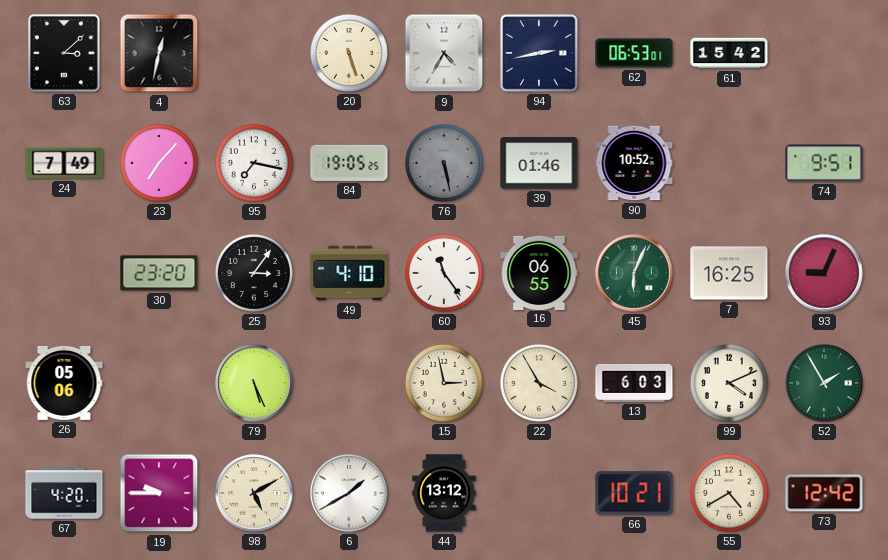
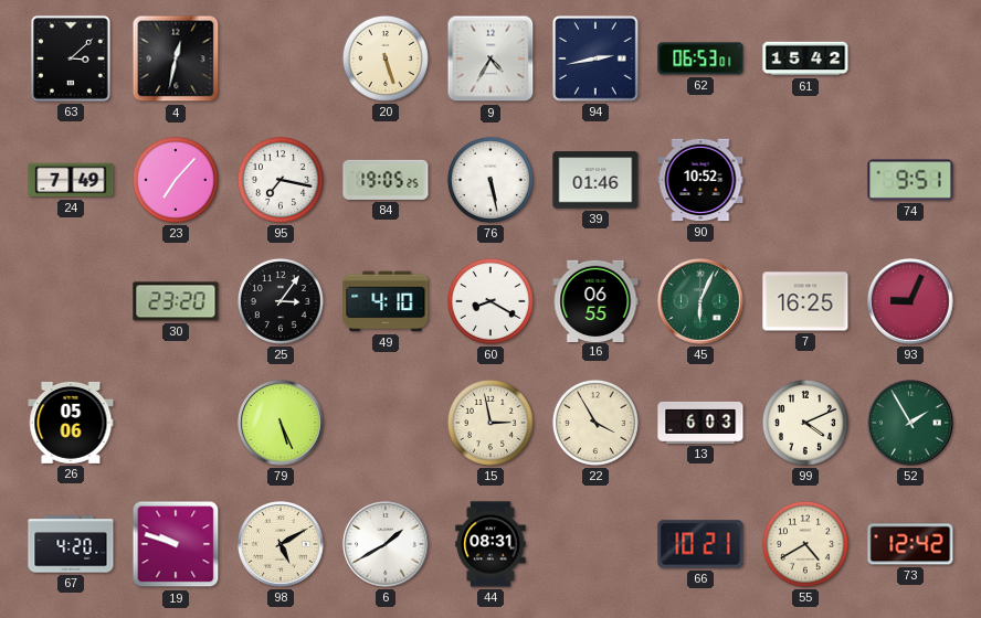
76 dial: grey -> white (491, 180)
60: 11:24 -> 8:20 (491, 301)
19: 9:45 -> 9:48 (176, 544)
44: 13:12 -> 08:31 (491, 544)
